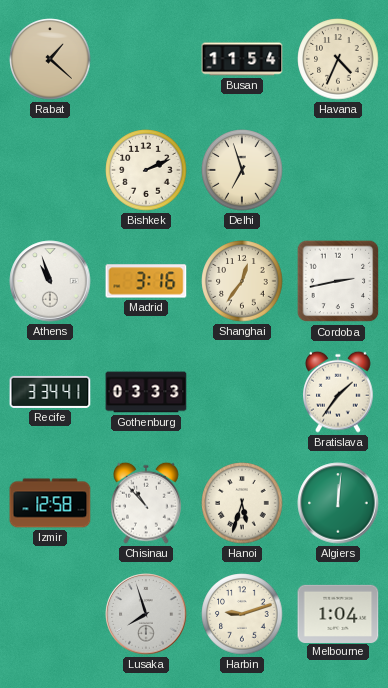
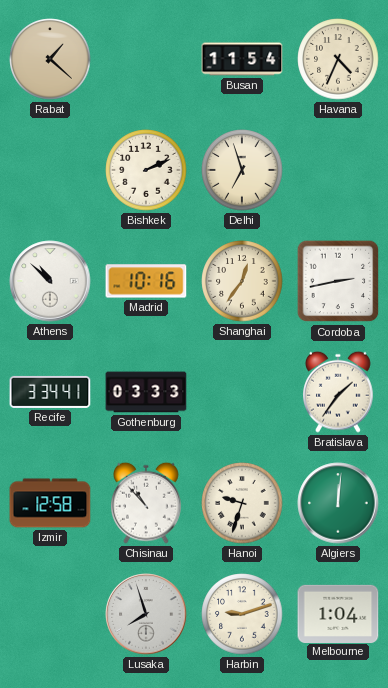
Athens: 10:57 -> 10:52 (50, 281)
Madrid: 3:16 -> 10:16 (146, 281)
Hanoi: 5:33 -> 9:33 (242, 503)
